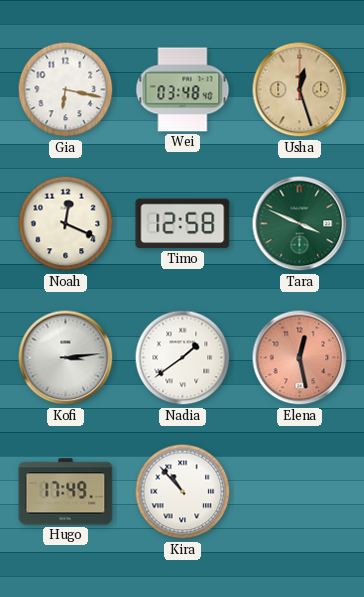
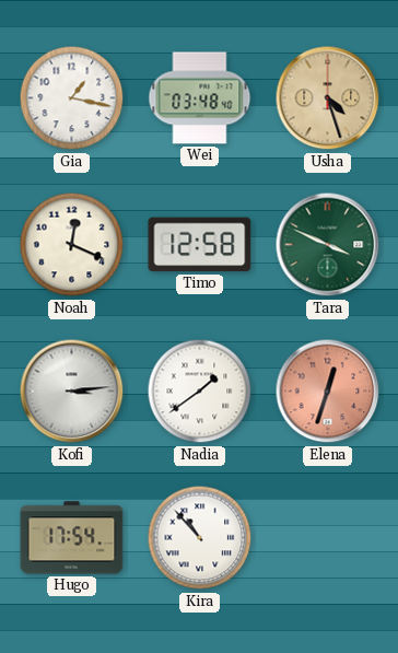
Gia: 6:17 -> 1:17 (72, 98)
Usha: 12:27 -> 4:27 (328, 98)
Elena: 12:28 -> 12:33 (328, 392)
Hugo: 17:49 -> 17:54 (72, 538)
